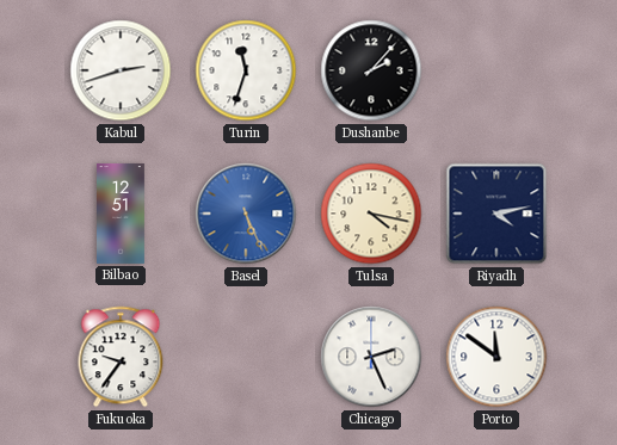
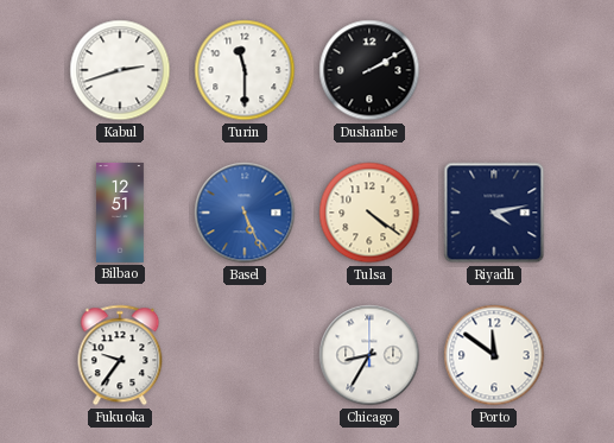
Turin: 11:33 -> 11:30 (245, 70)
Dushanbe: 2:07 -> 2:10 (369, 70)
Tulsa: 4:17 -> 4:21 (369, 213)
Chicago: 2:26 -> 8:35 (369, 355)
